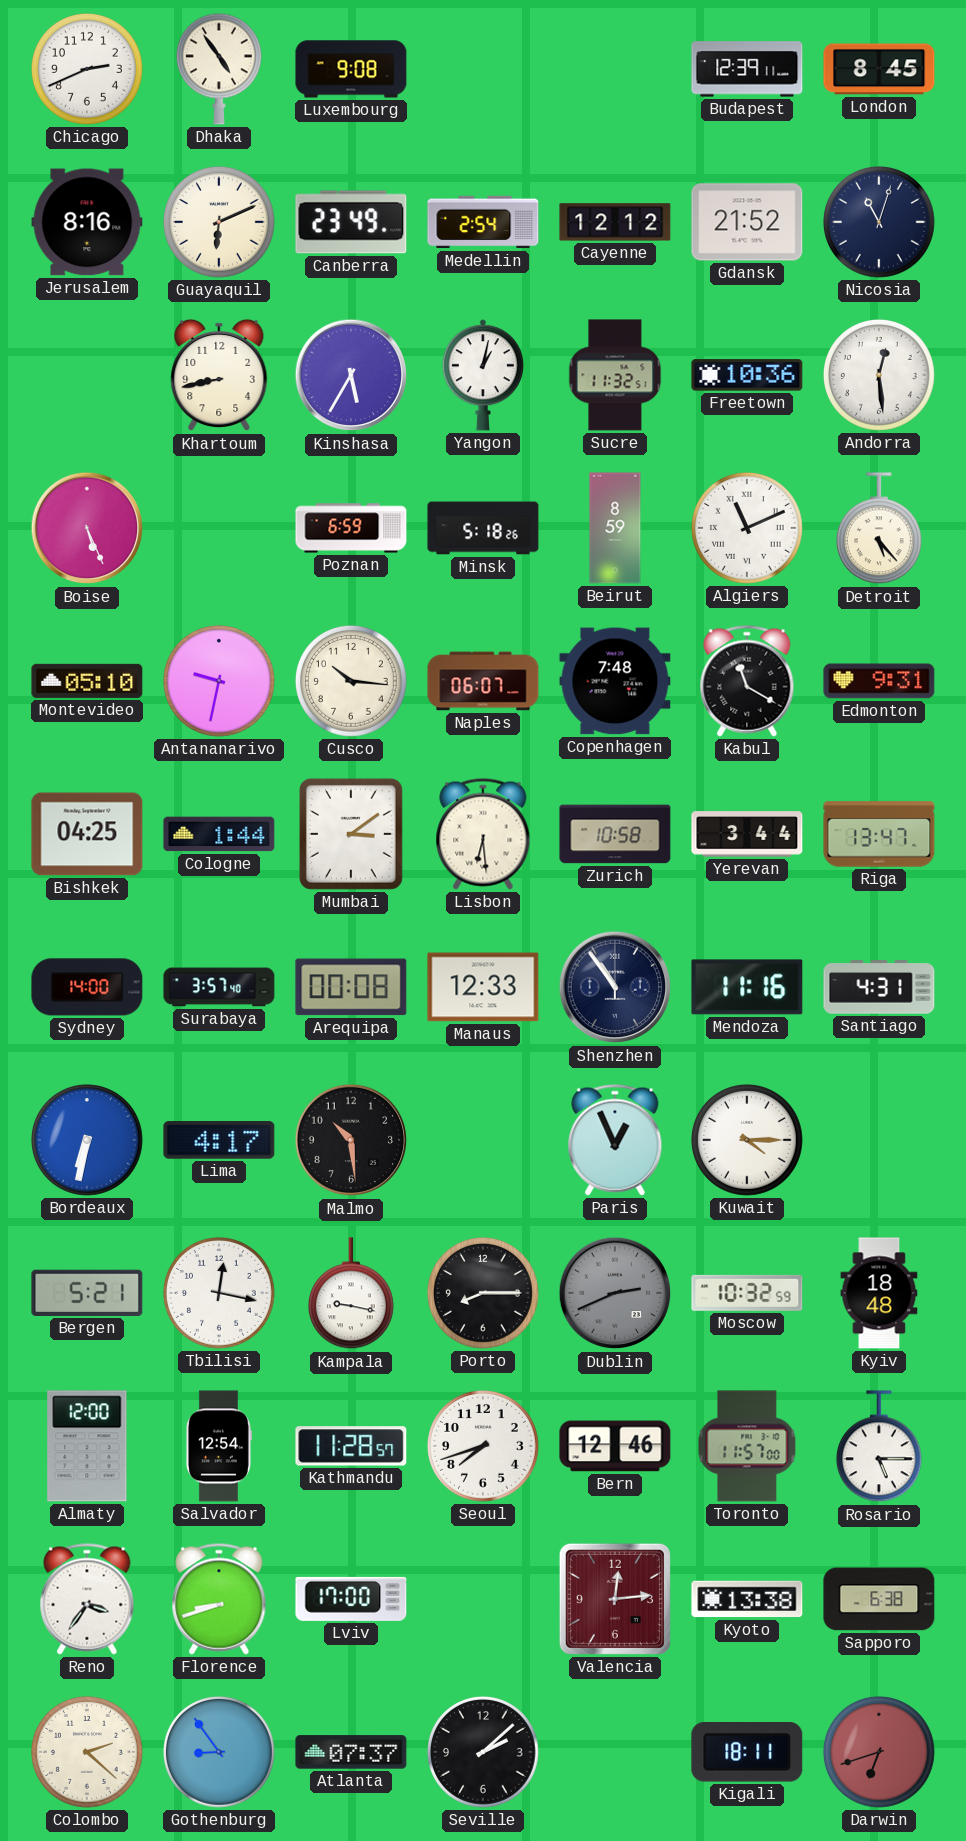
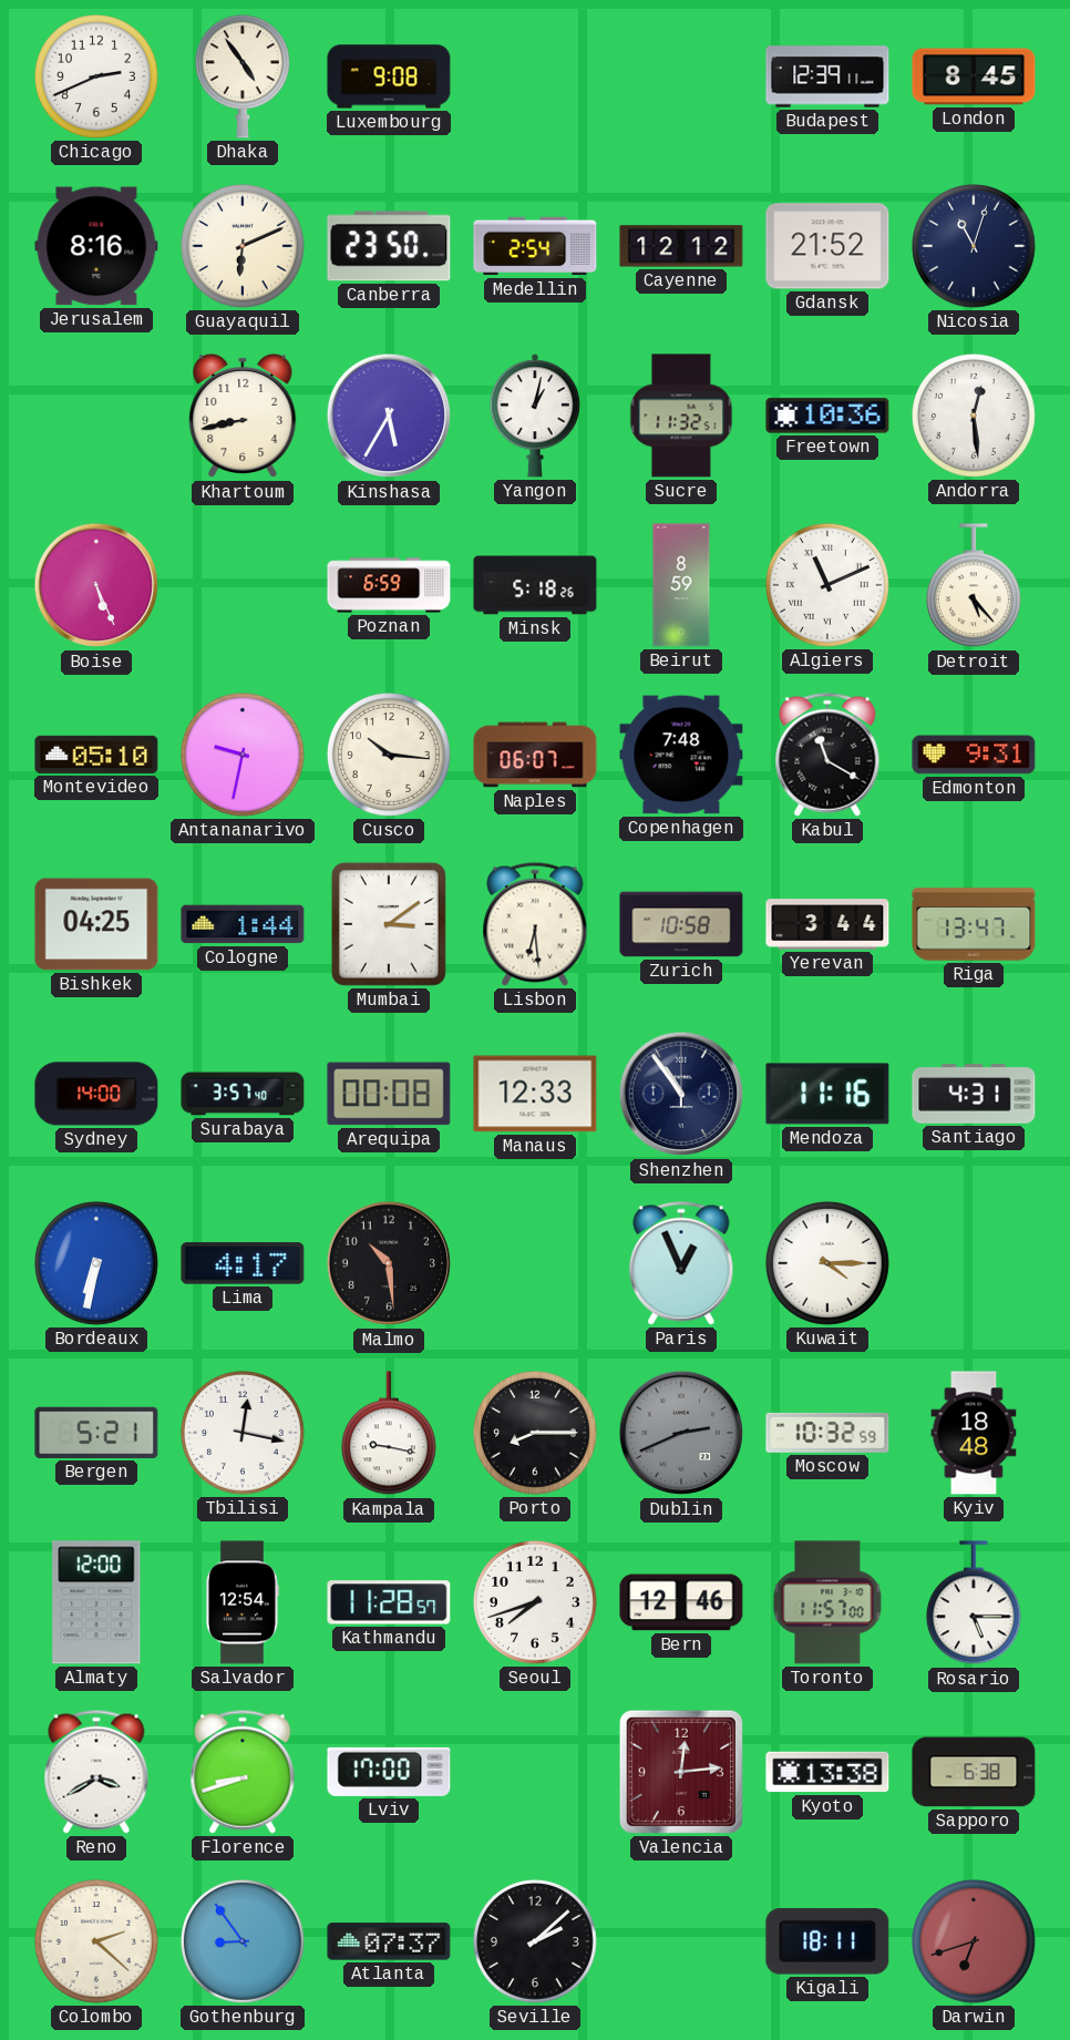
Canberra: 23:49 -> 23:50 (389, 246)
Reno: 3:36 -> 3:40 (96, 1772)
